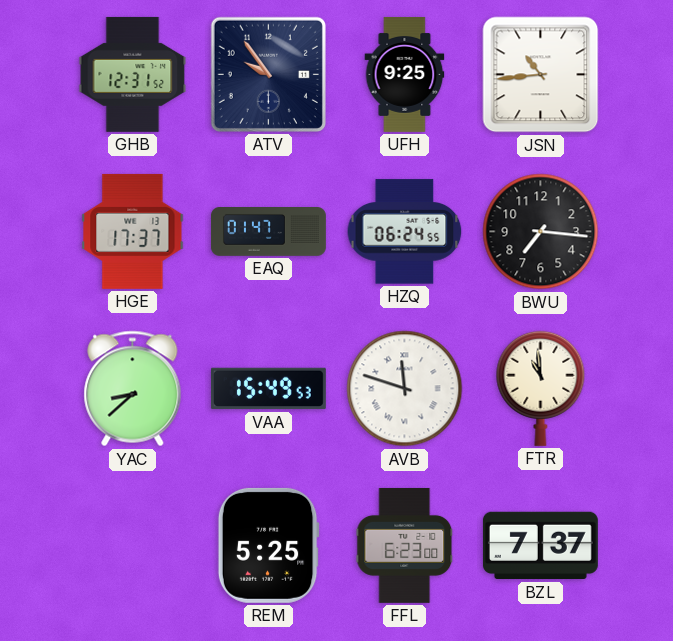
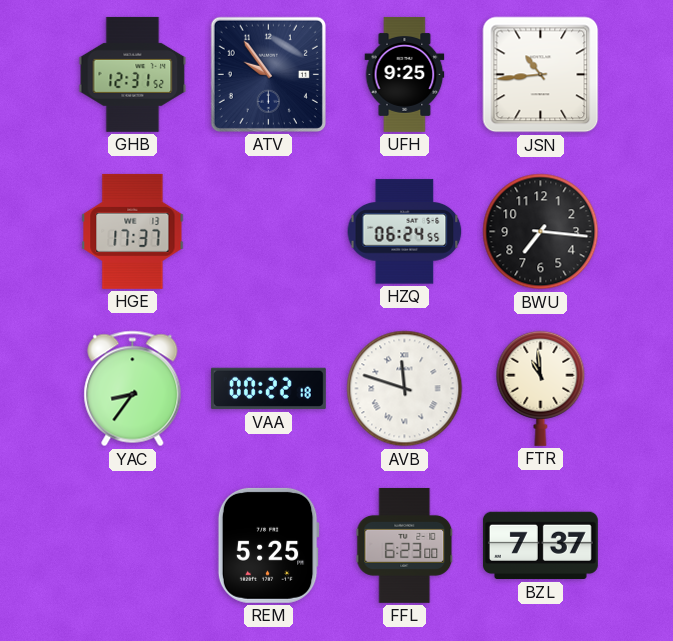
EAQ: 01:47 -> none (268, 232)
YAC: 8:38 -> 8:36 (133, 389)
VAA: 15:49 -> 00:22 (268, 389)
